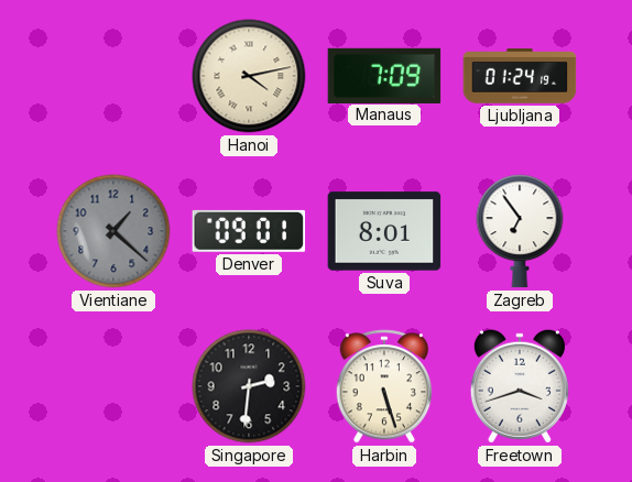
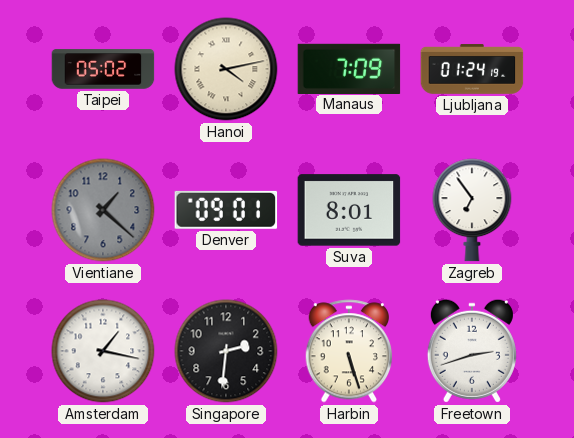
Taipei: none -> 05:02 (103, 69)
Amsterdam: none -> 1:17 (103, 351)
Freetown: 3:42 -> 2:42 (472, 351)
